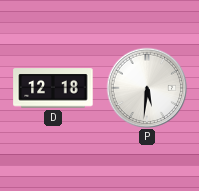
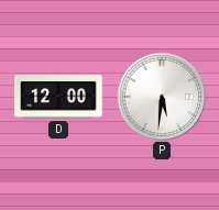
D: 12:18 -> 12:00 (58, 97)
